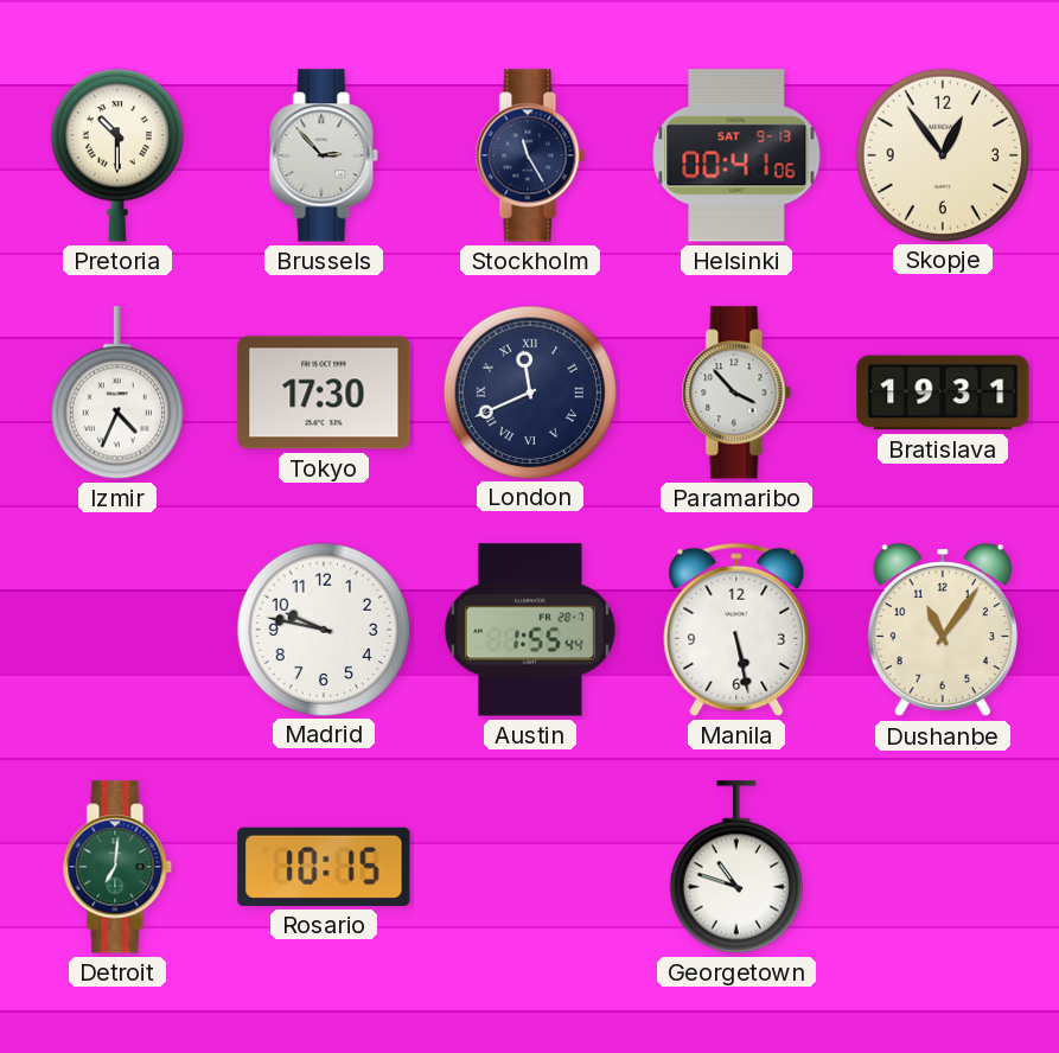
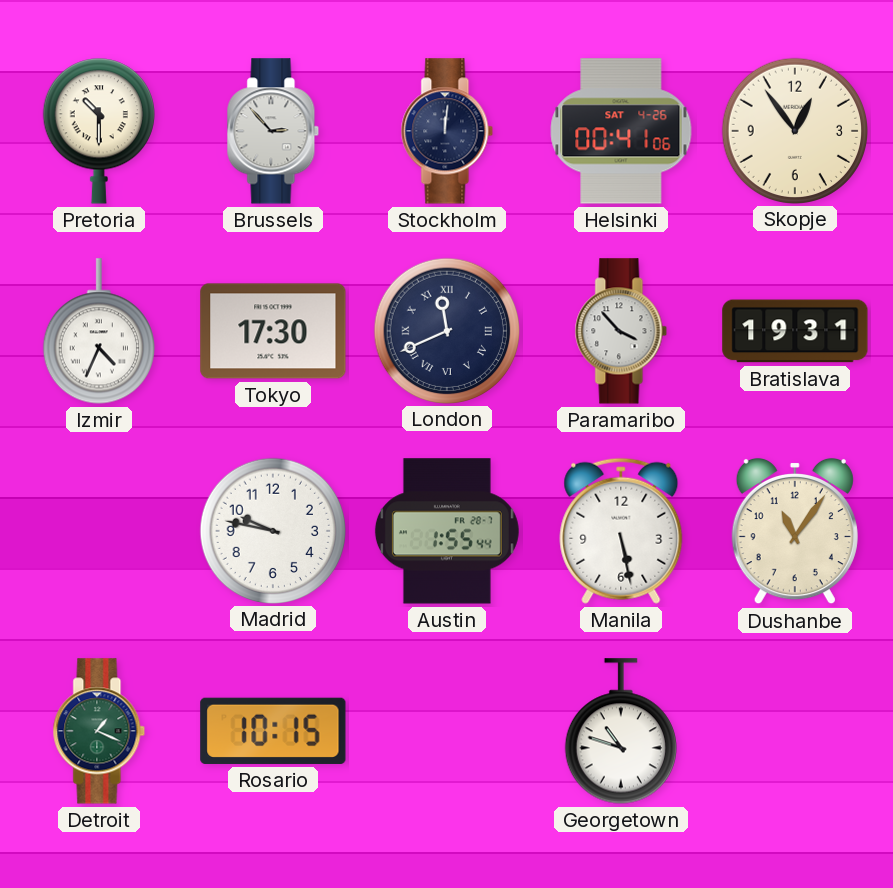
Stockholm: 11:25 -> 12:01 (447, 131)
Helsinki date: SAT 9-13 -> SAT 4-26 (621, 131)
Detroit: 7:01 -> 1:19 (99, 731)
